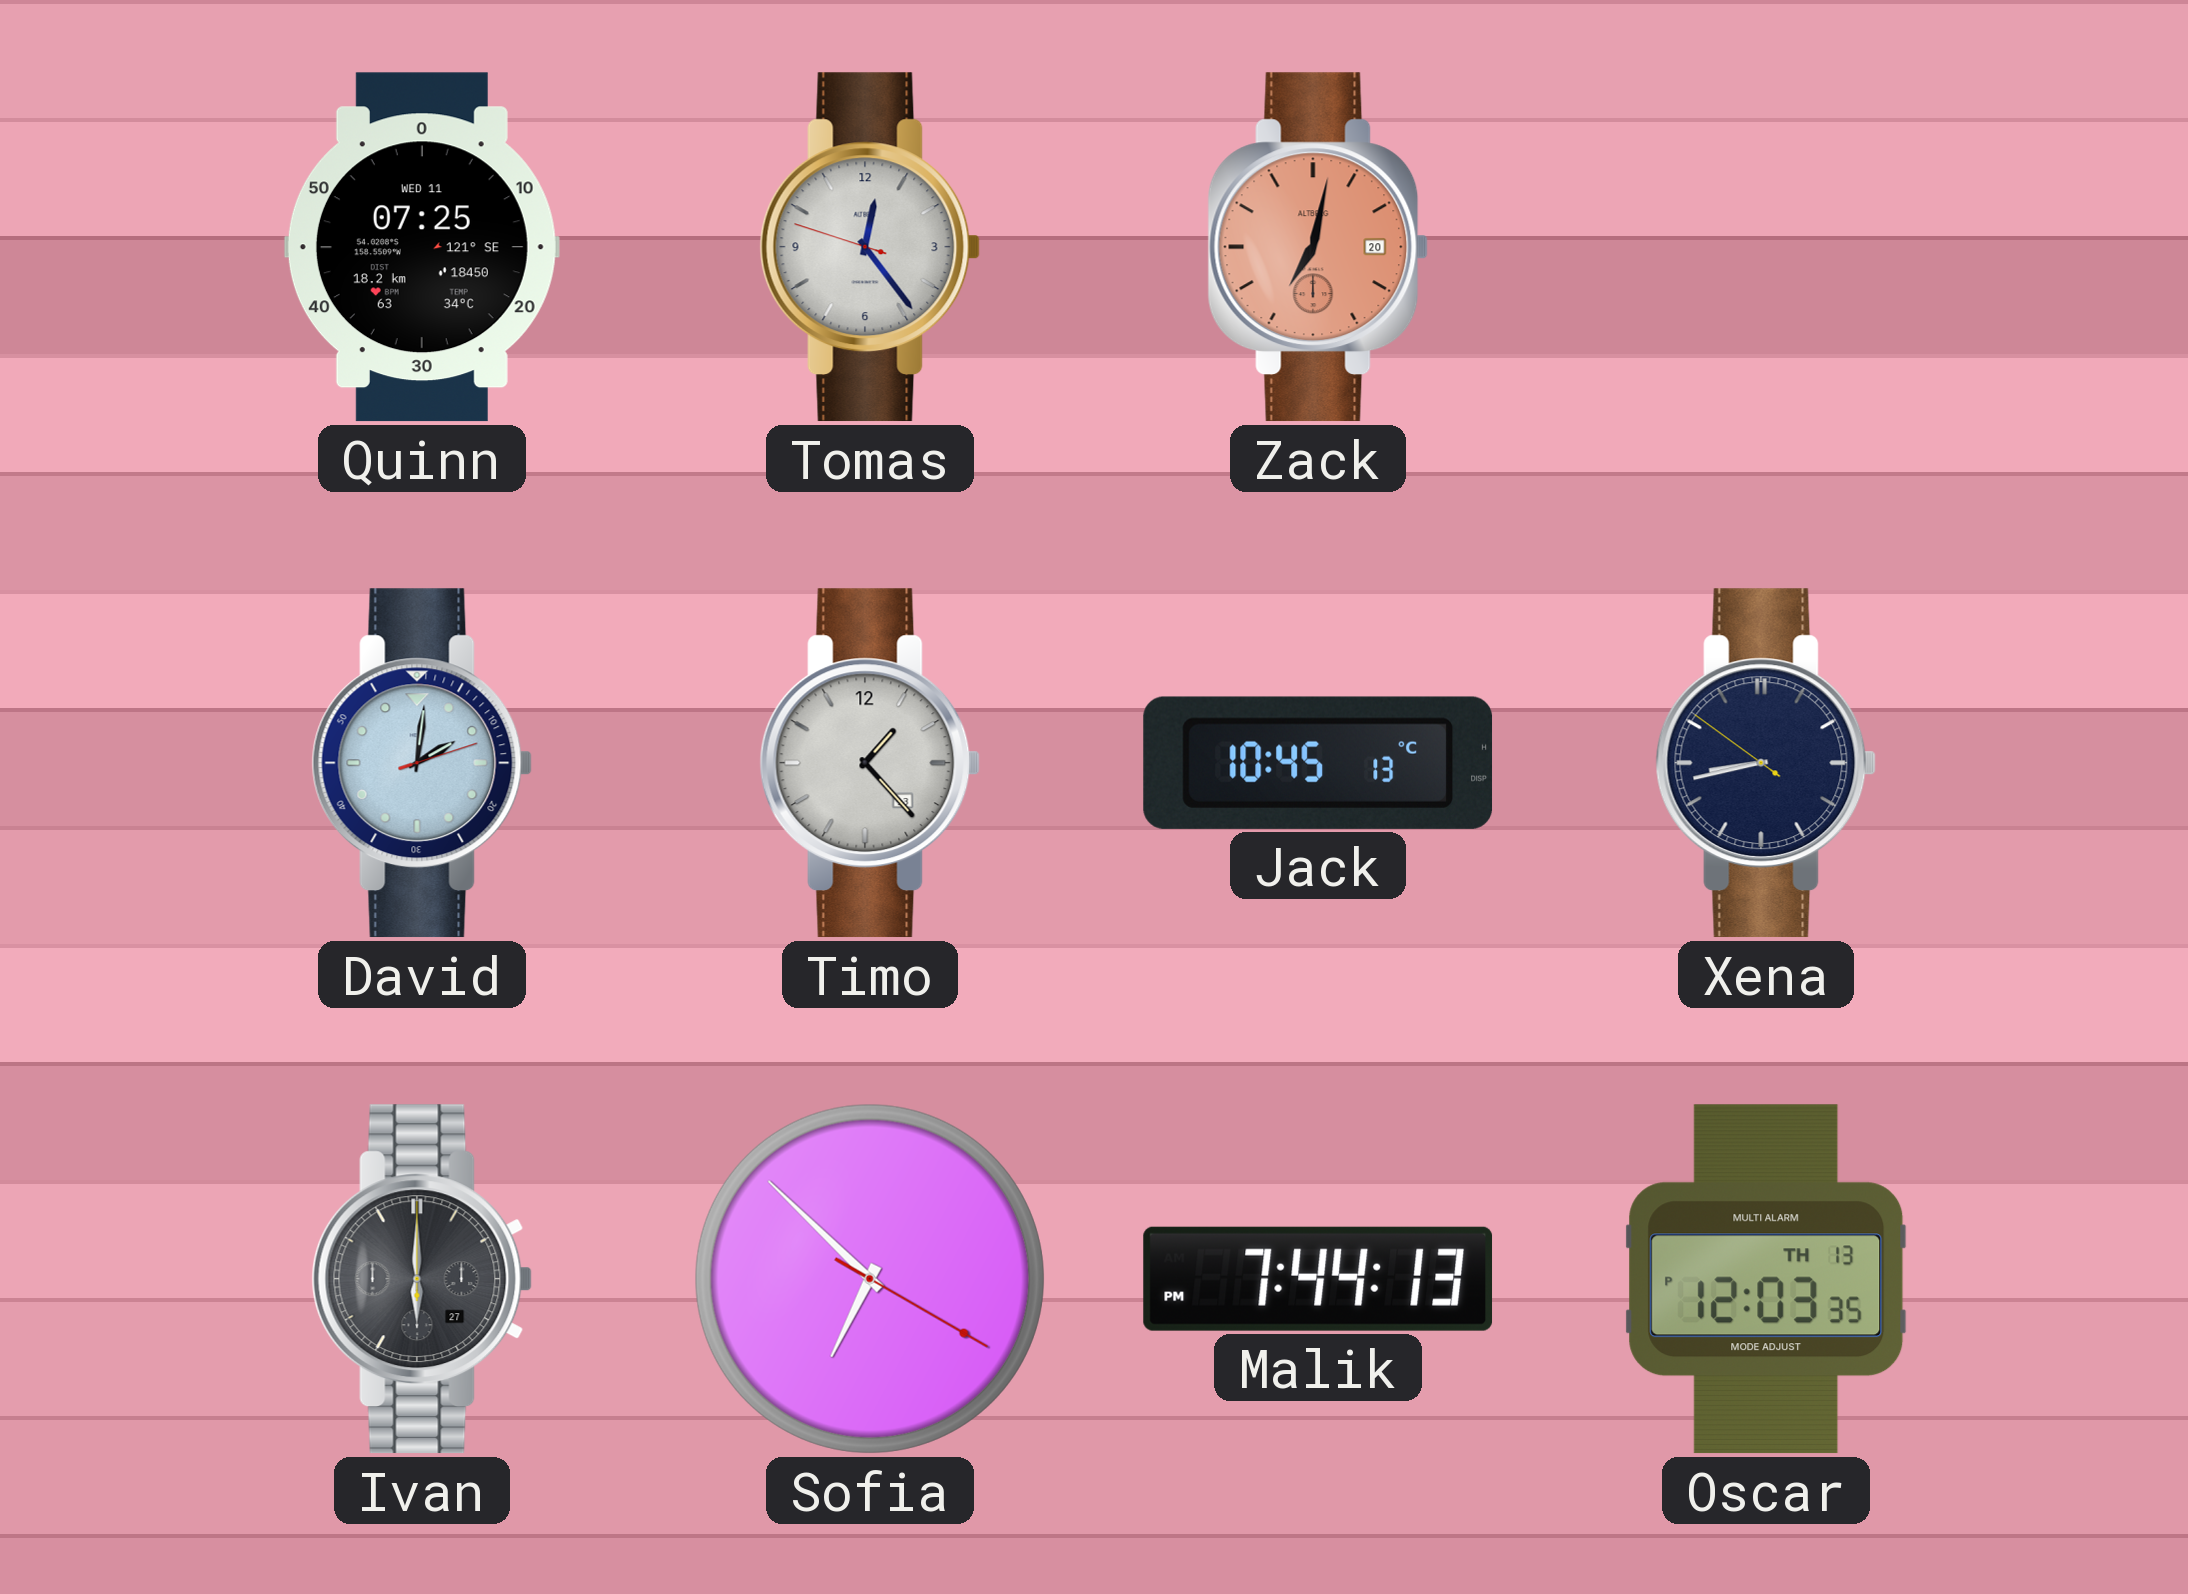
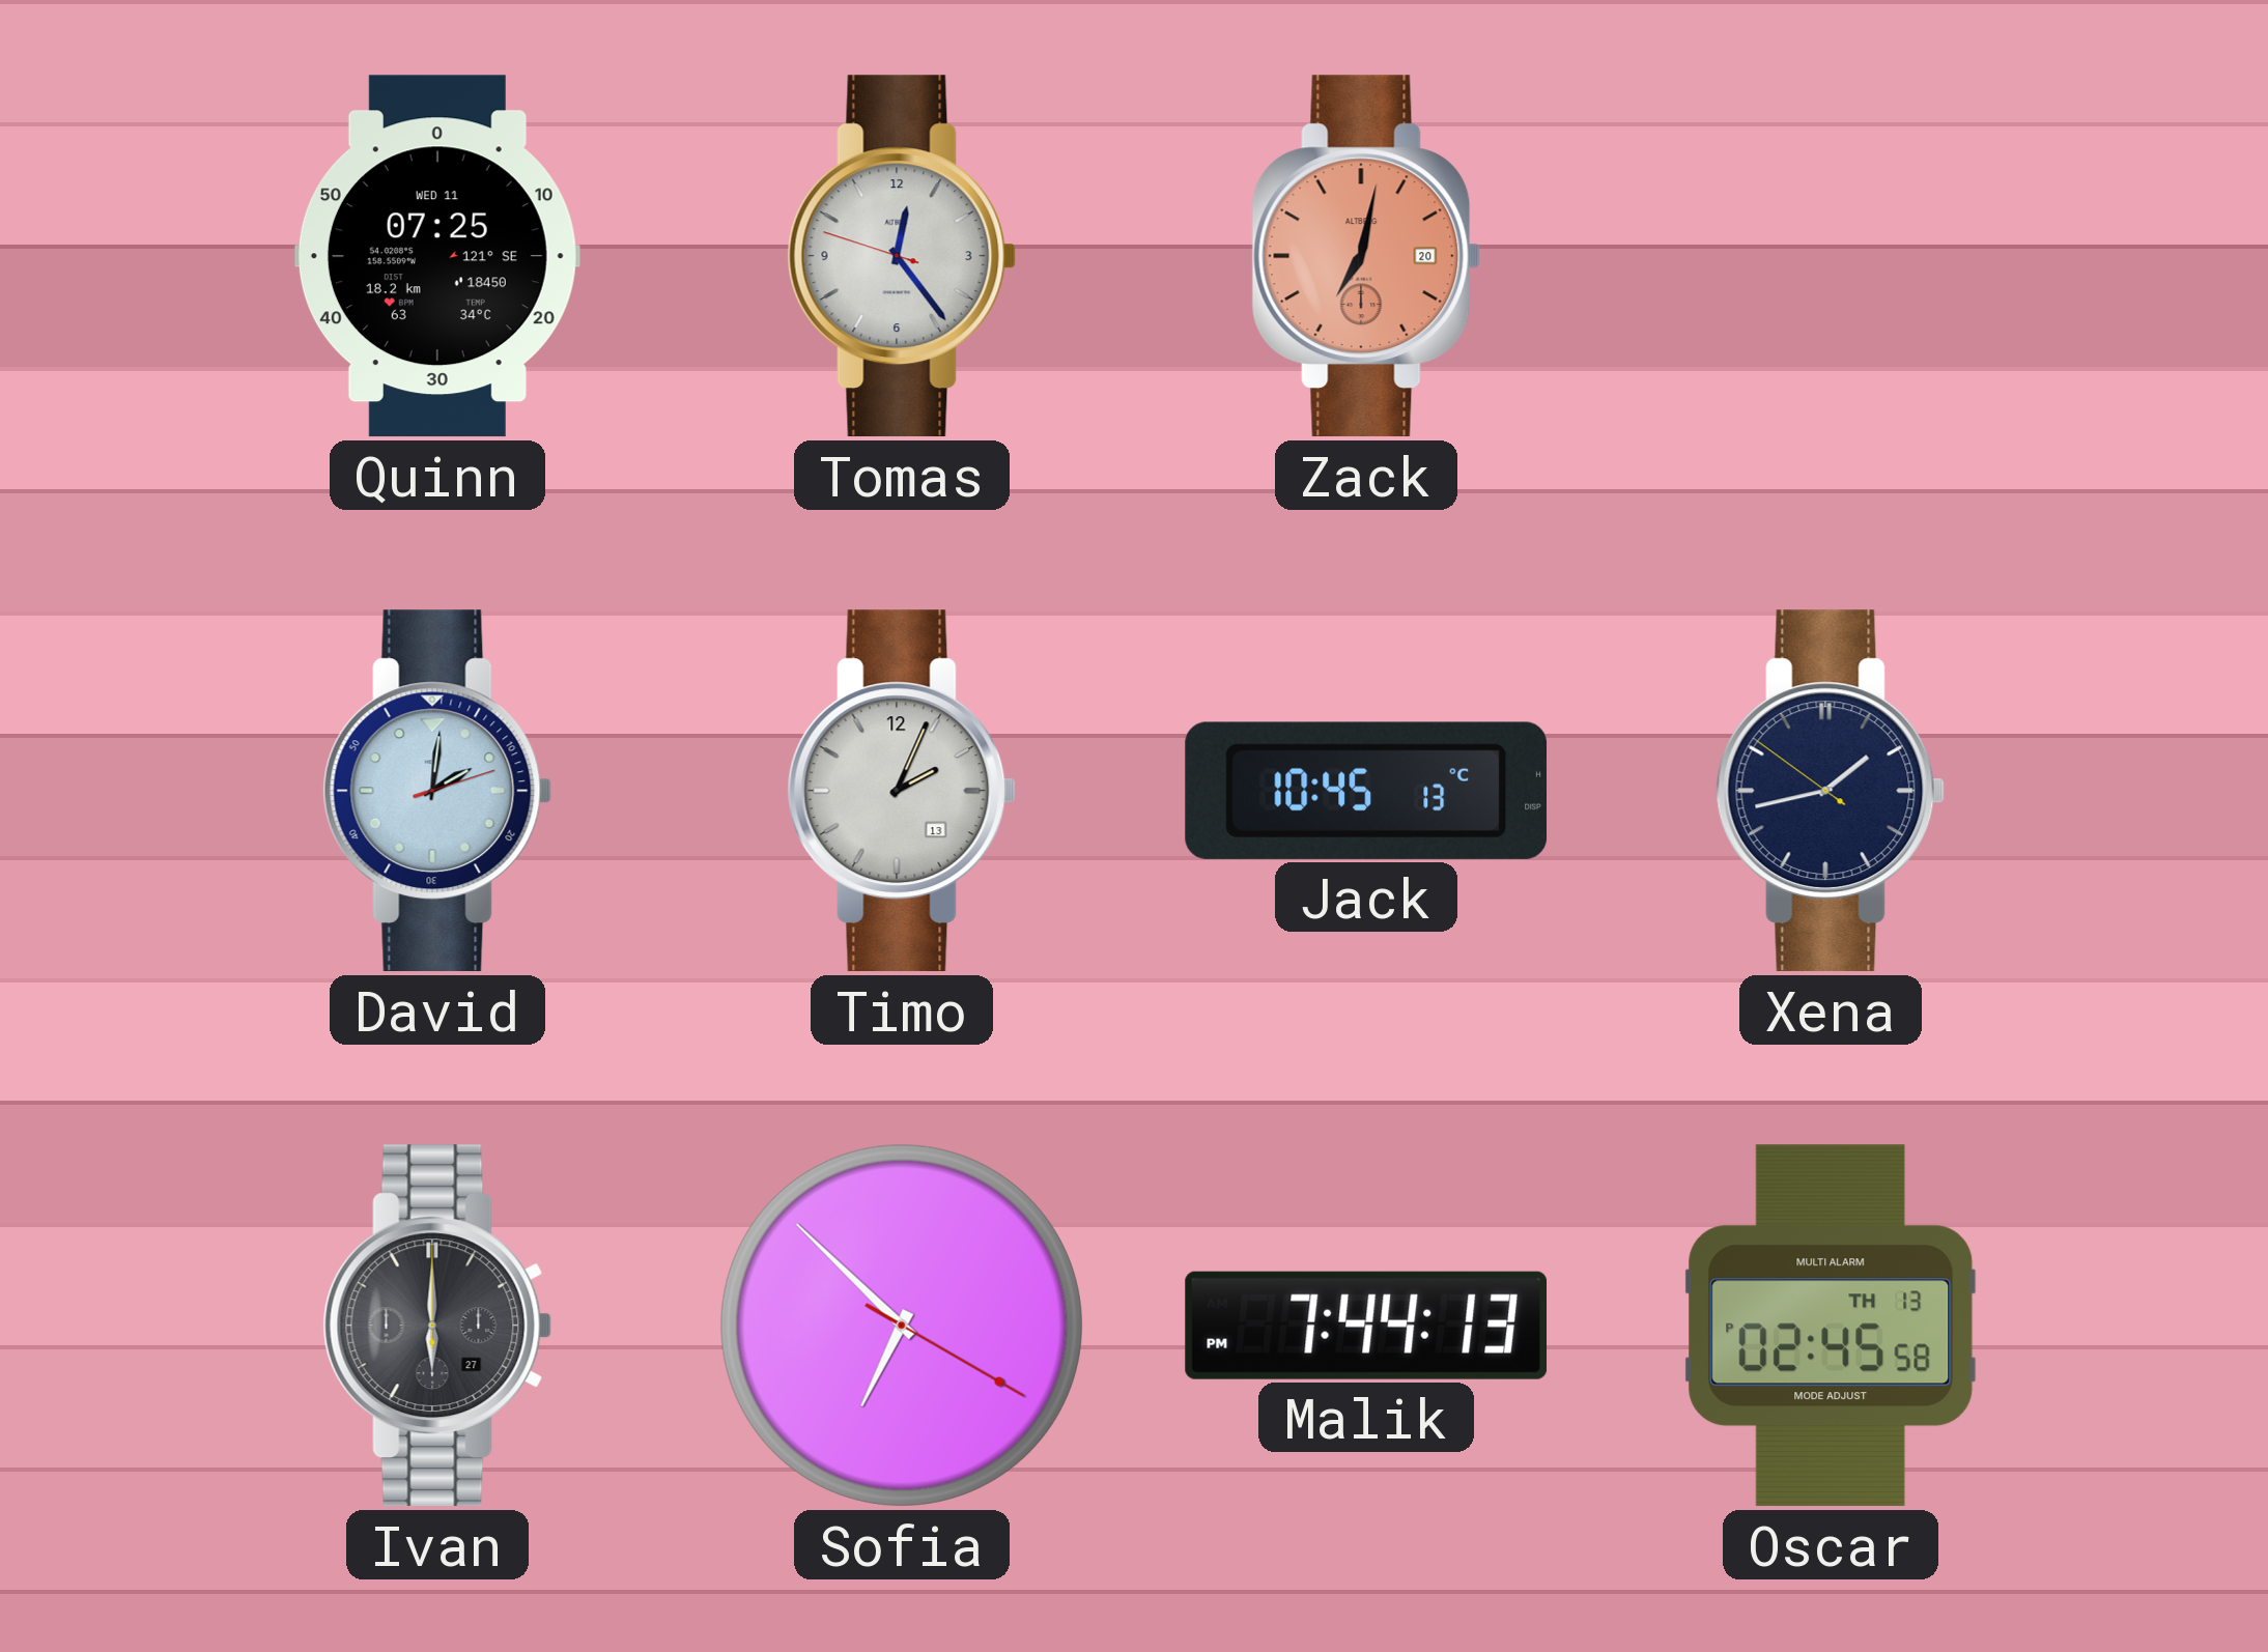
Timo: 1:23 -> 2:04 (902, 791)
Xena: 8:42 -> 1:42 (1831, 791)
Oscar: 12:03 -> 02:45 (1831, 1326)
